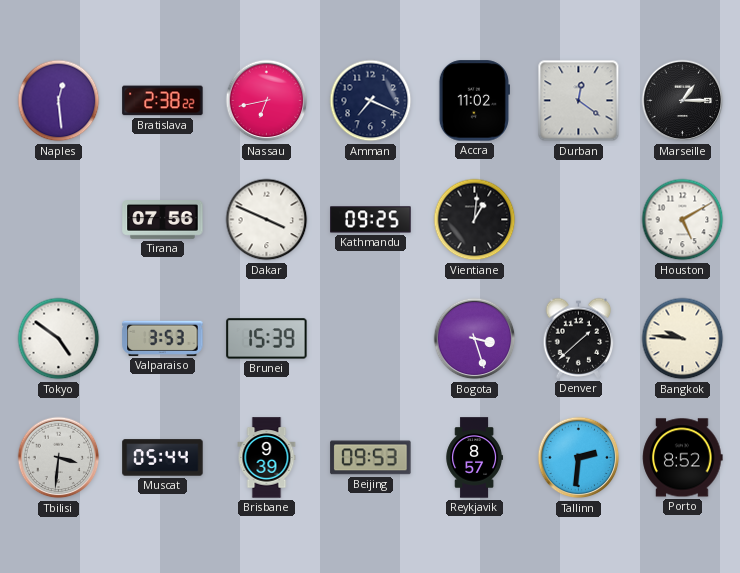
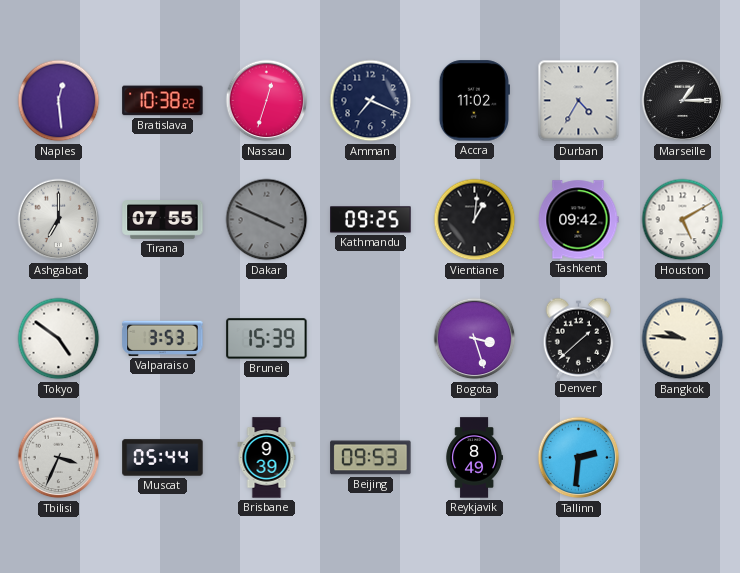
Bratislava: 2:38 -> 10:38 (163, 101)
Nassau: 6:43 -> 12:33 (267, 101)
Durban: 12:21 -> 4:35 (579, 101)
Ashgabat: none -> 7:00 (59, 220)
Tirana: 07:56 -> 07:55 (163, 220)
Dakar dial: white -> grey (267, 220)
Tashkent: none -> 09:42 (578, 220)
Tbilisi: 3:31 -> 3:34 (59, 458)
Reykjavik: 8:57 -> 8:49 (474, 458)
Porto: 8:52 -> none (683, 458)
